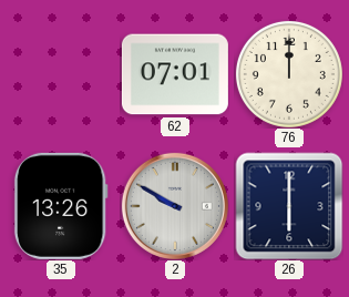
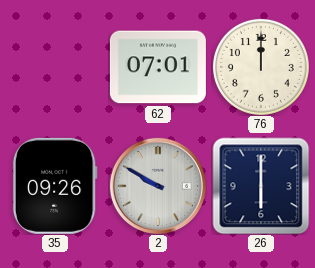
35: 13:26 -> 09:26 (55, 186)
